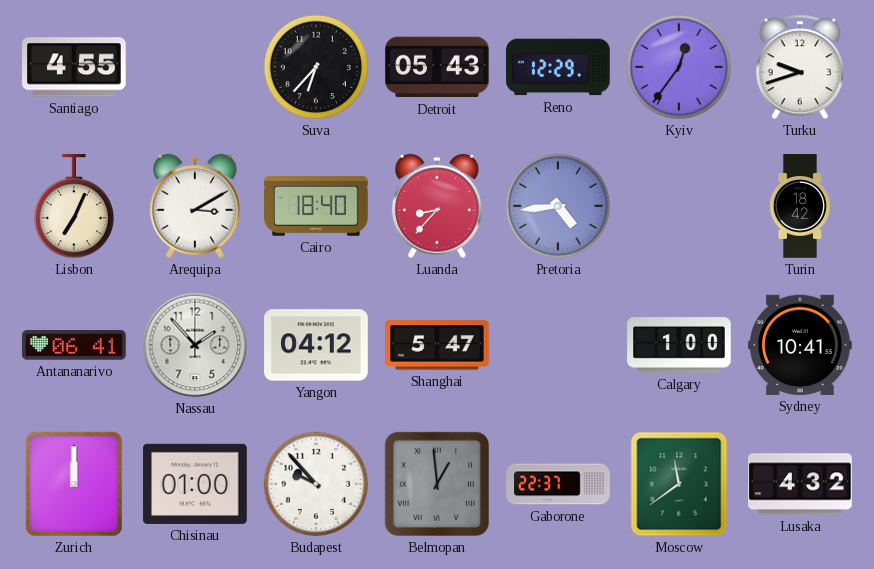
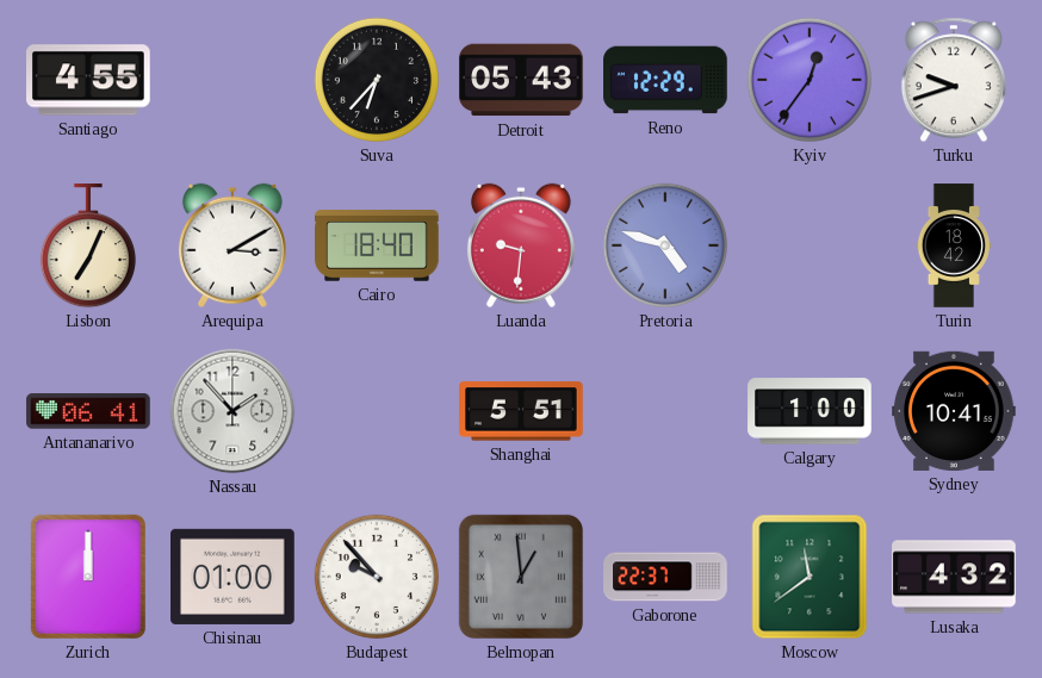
Luanda: 8:37 -> 9:31 (521, 245)
Pretoria: 4:44 -> 4:48 (665, 245)
Yangon: 04:12 -> none (316, 345)
Shanghai: 5:47 -> 5:51 (521, 411)
